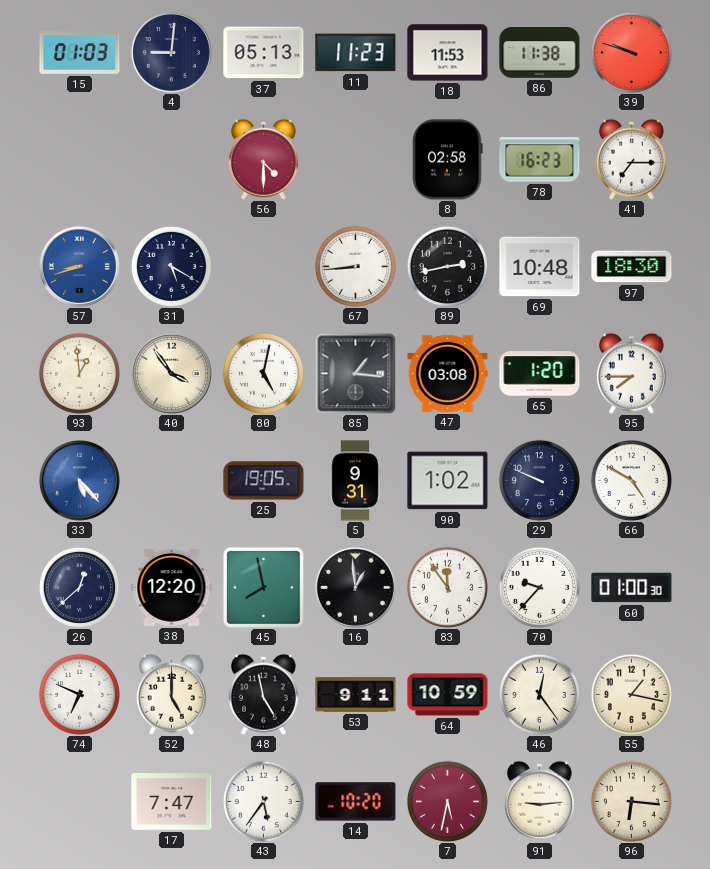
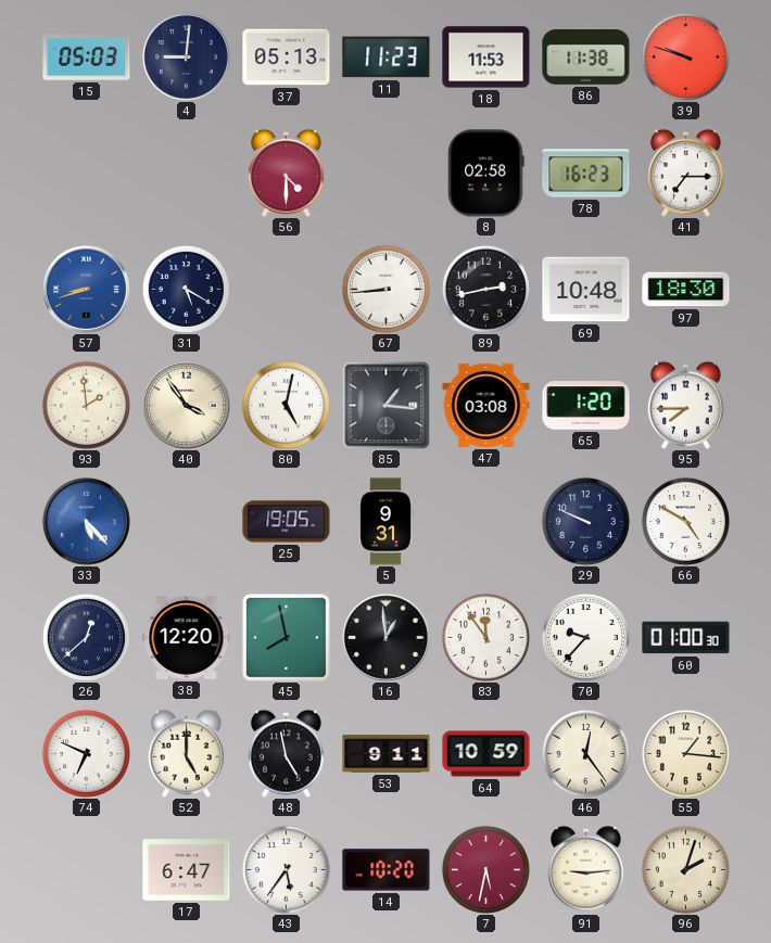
15: 01:03 -> 05:03 (87, 58)
93: 12:59 -> 1:59 (86, 405)
90: 1:02 -> none (448, 481)
55: 1:17 -> 1:16 (685, 753)
17: 7:47 -> 6:47 (187, 870)
96: 6:16 -> 2:03 (685, 869)
